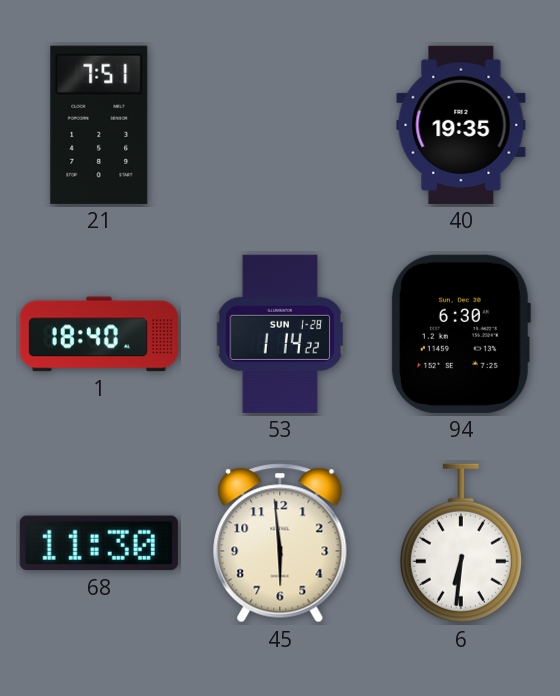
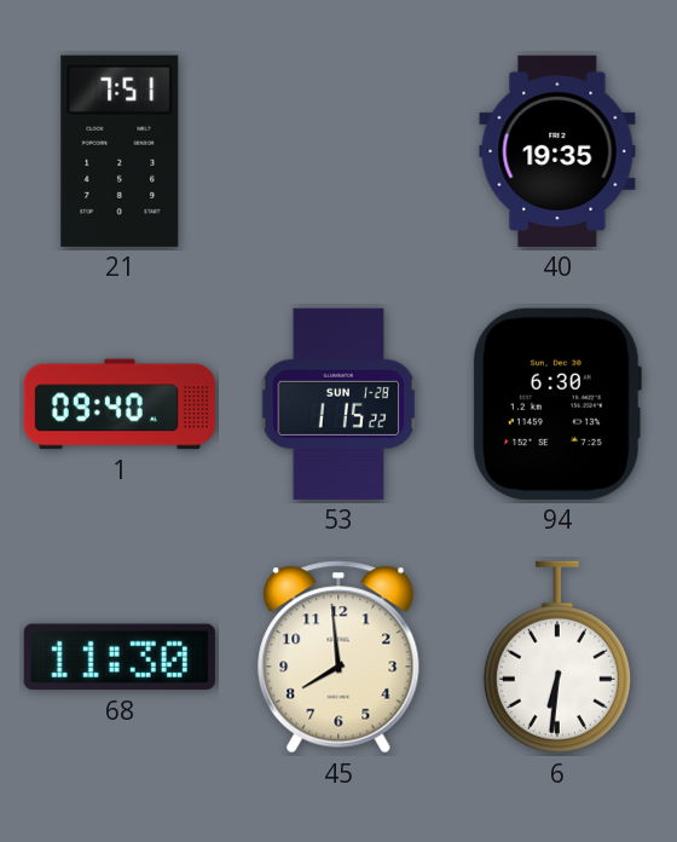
1: 18:40 -> 09:40 (120, 404)
53: 1:14 -> 1:15 (338, 404)
45: 5:59 -> 7:59 (338, 657)
